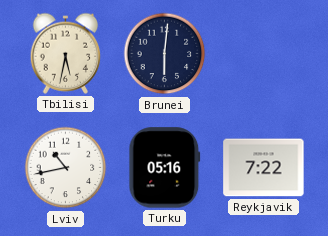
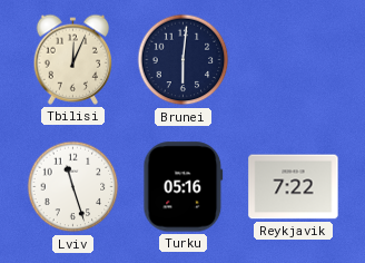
Tbilisi: 5:32 -> 12:04 (73, 59)
Lviv: 10:43 -> 11:27 (73, 187)
